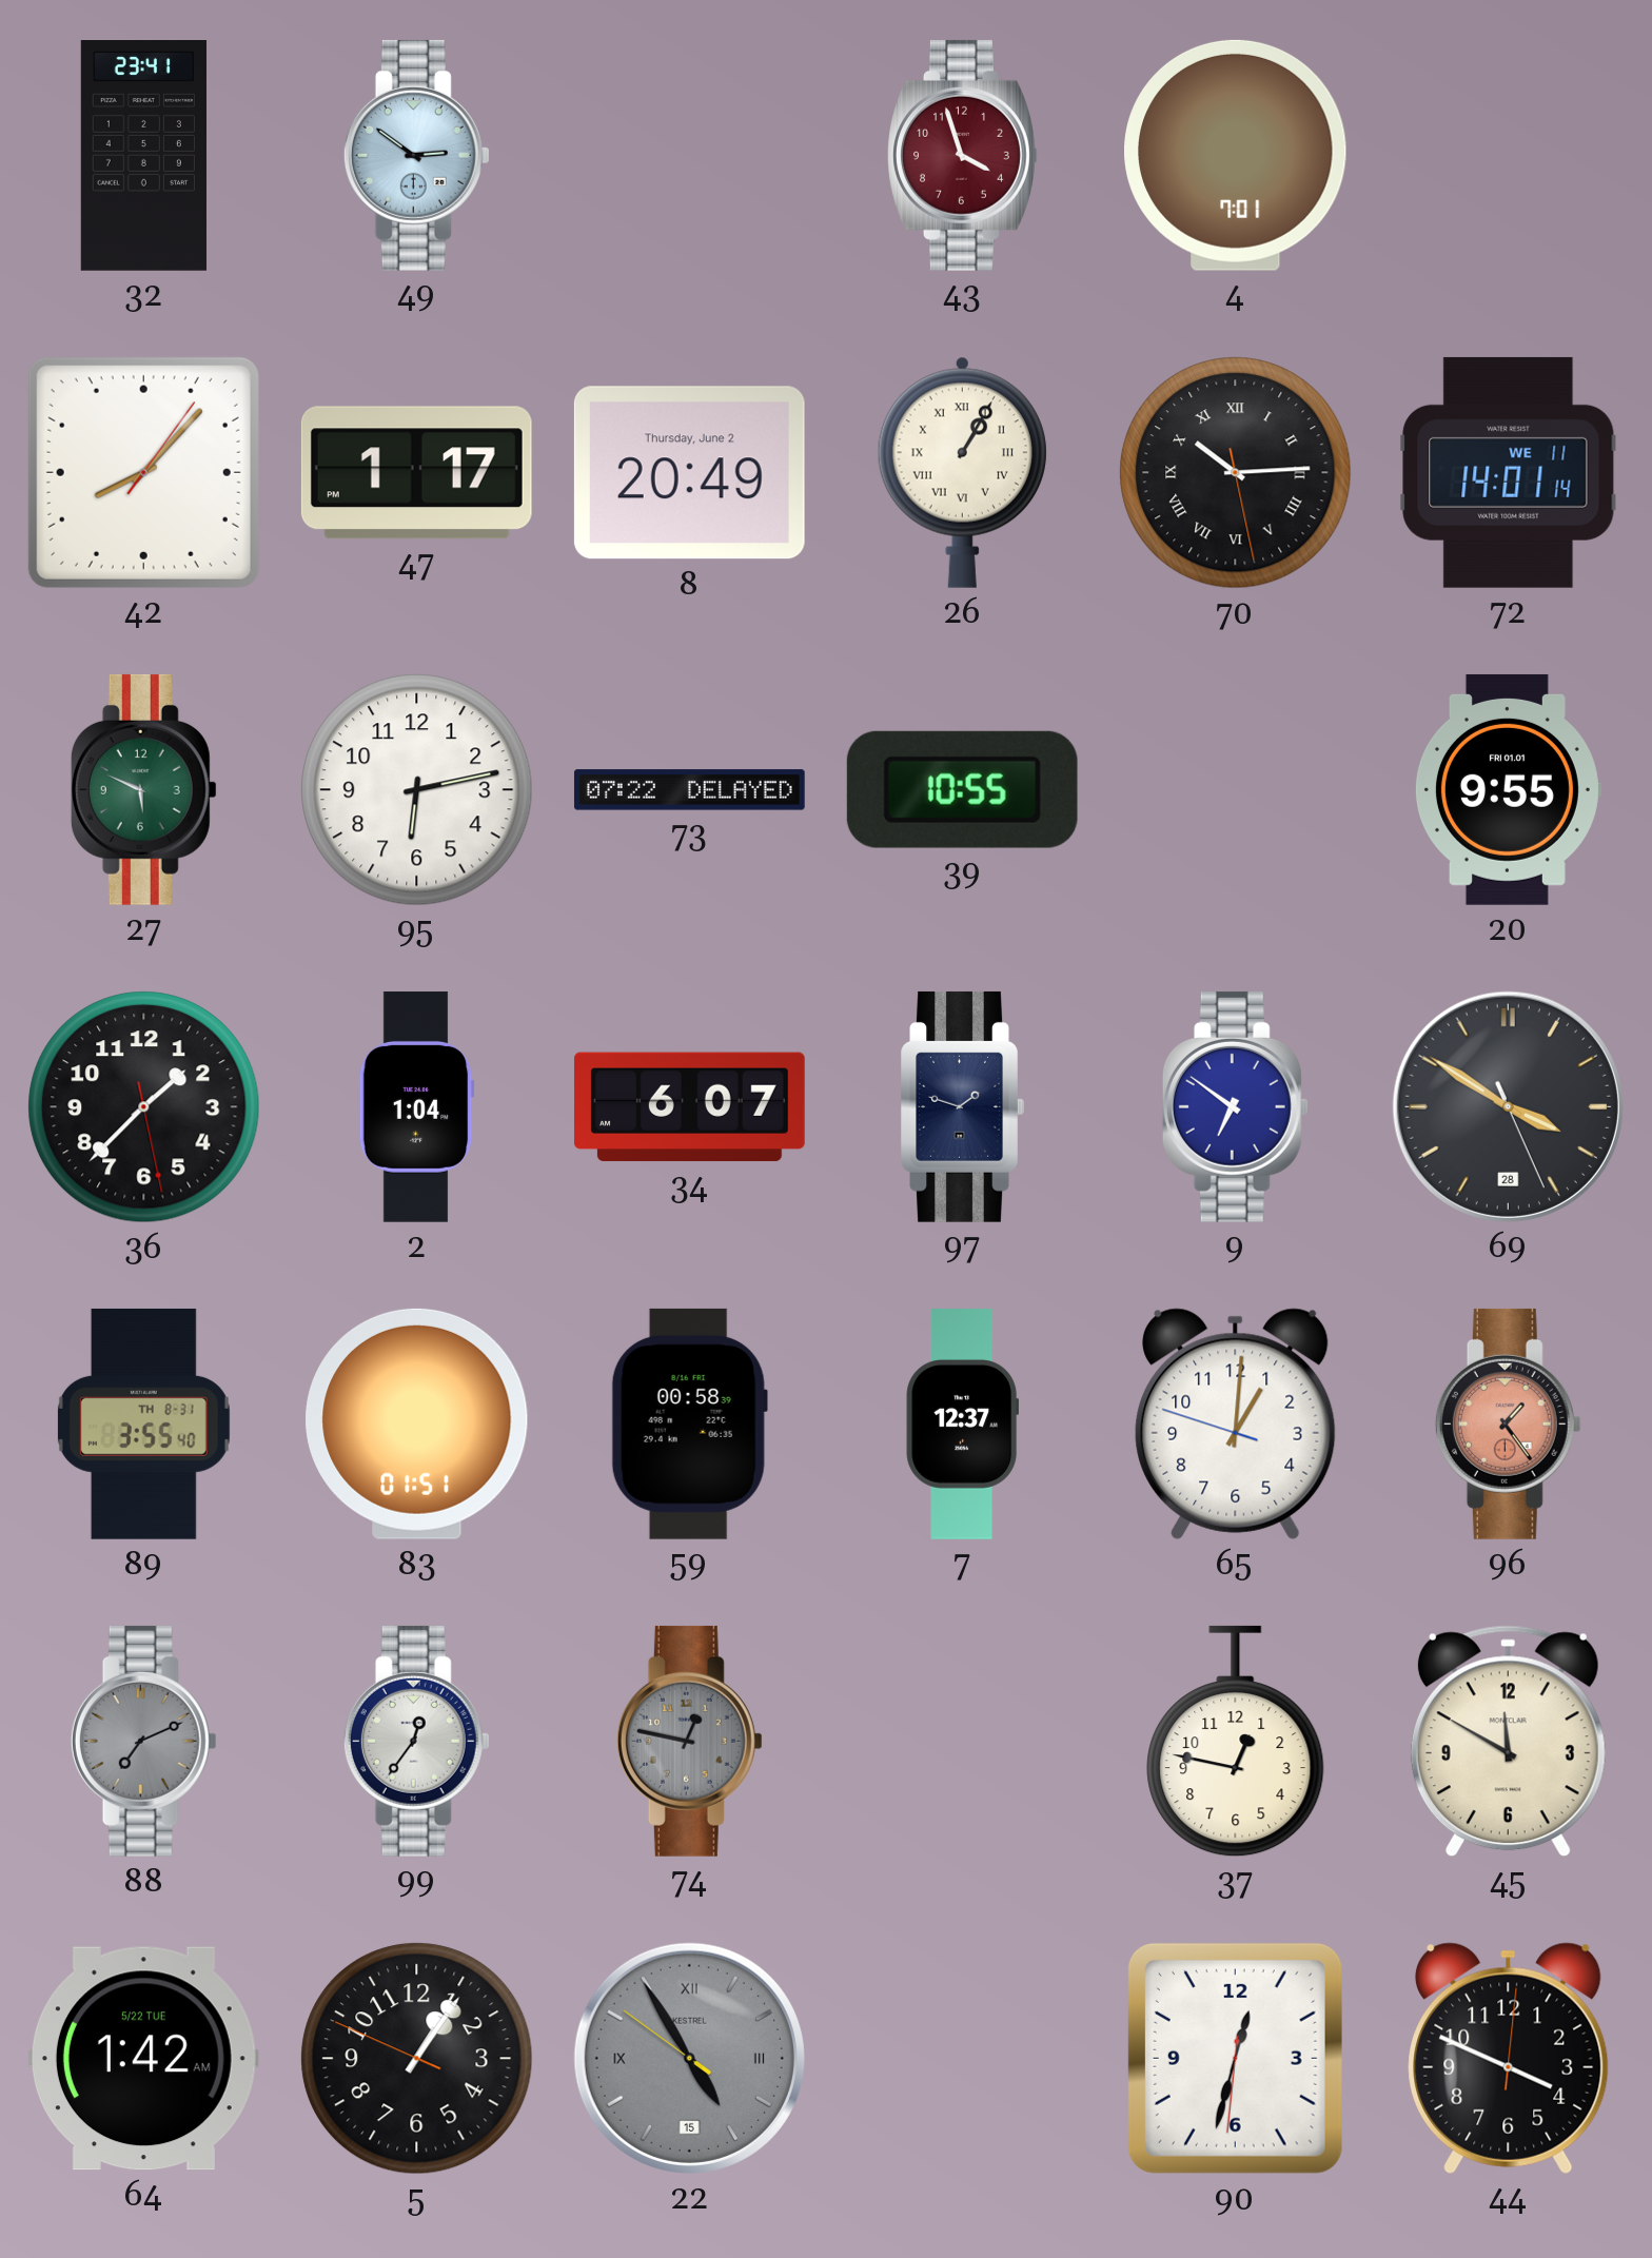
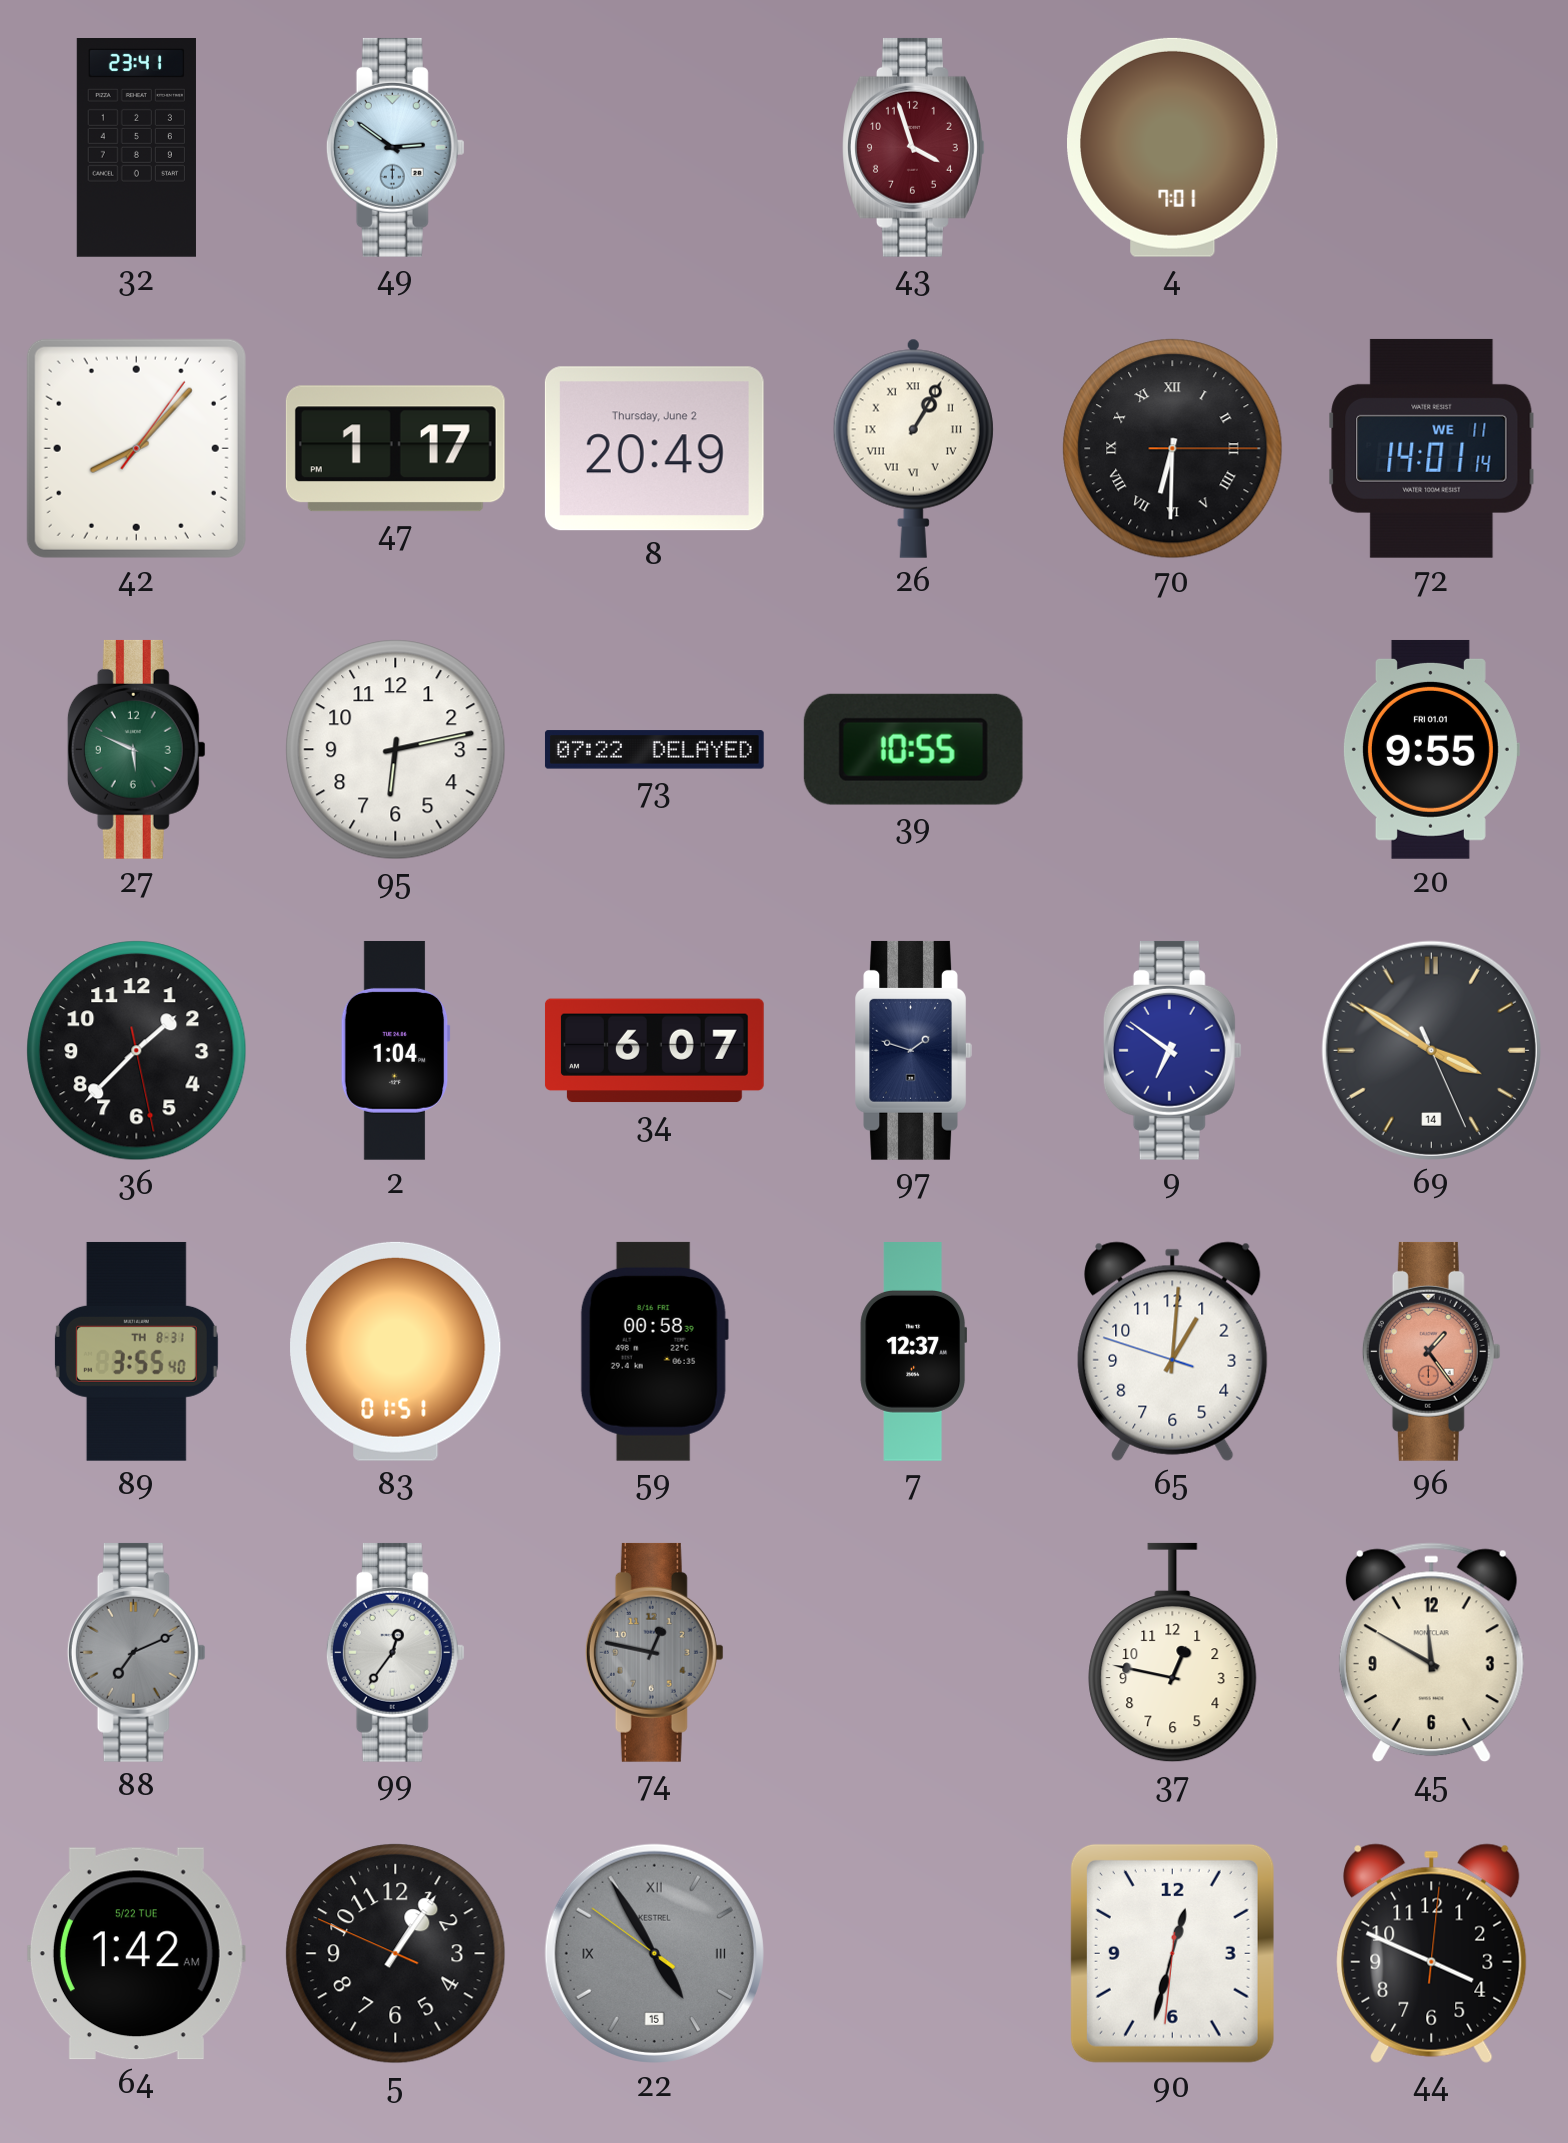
70: 10:14 -> 6:30 (1173, 449)
69 date: 28 -> 14 (1431, 1050)
